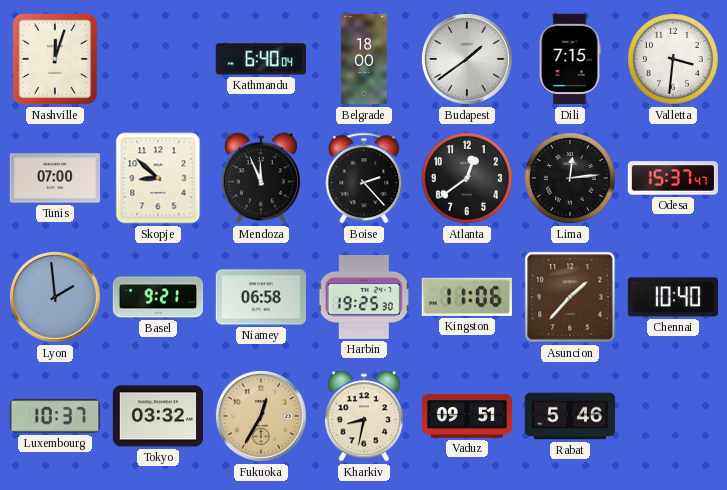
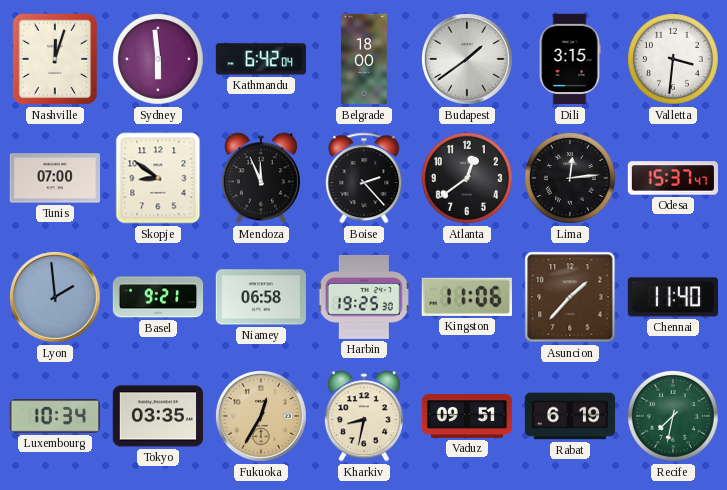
Sydney: none -> 5:59 (159, 60)
Kathmandu: 6:40 -> 6:42 (260, 59)
Dili: 7:15 -> 3:15 (570, 59)
Skopje: 8:52 -> 8:51 (158, 178)
Chennai: 10:40 -> 11:40 (672, 297)
Luxembourg: 10:37 -> 10:34 (54, 416)
Tokyo: 03:32 -> 03:35 (157, 416)
Rabat: 5:46 -> 6:19 (570, 416)
Recife: none -> 7:32 (674, 417)
